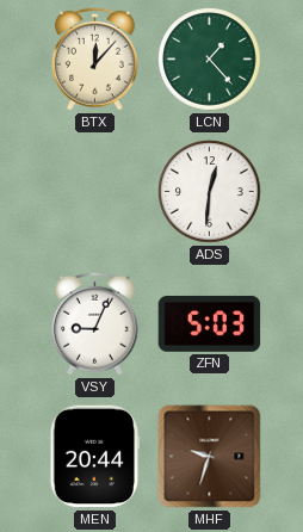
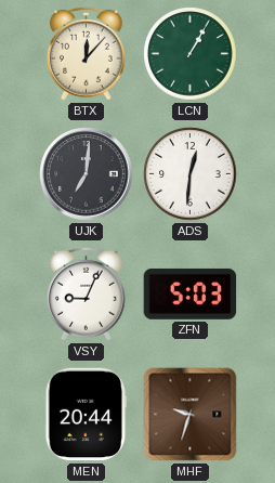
LCN: 1:23 -> 1:05 (191, 54)
UJK: none -> 7:01 (87, 174)
